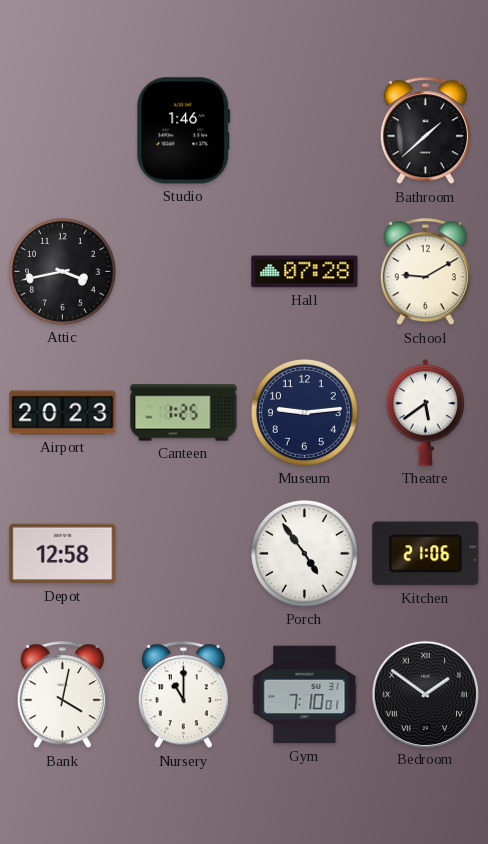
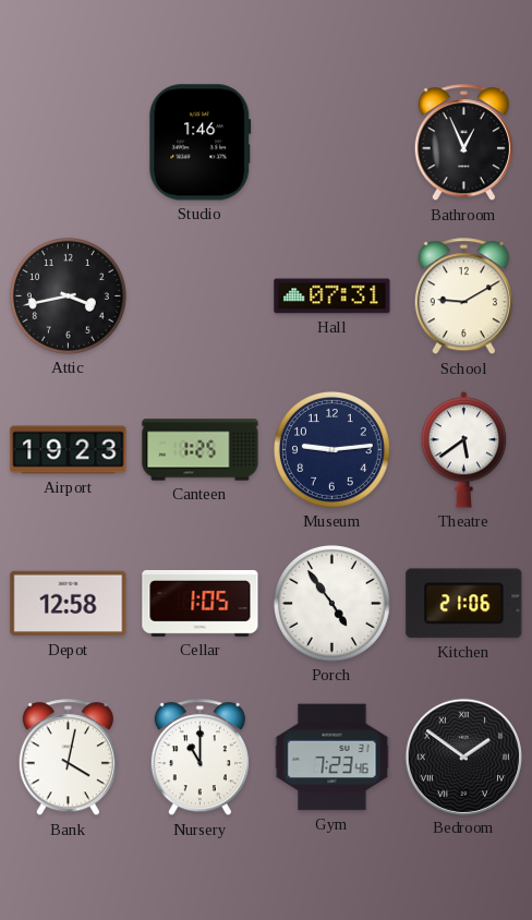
Bathroom: 1:38 -> 12:56 (463, 143)
Hall: 07:28 -> 07:31 (332, 296)
Airport: 20:23 -> 19:23 (69, 450)
Cellar: none -> 1:05 (201, 603)
Gym: 7:10 -> 7:23 (332, 758)
